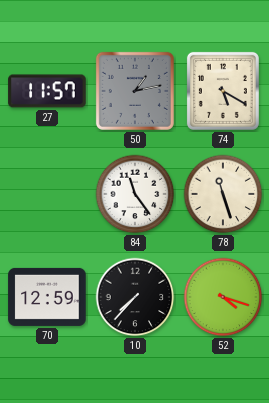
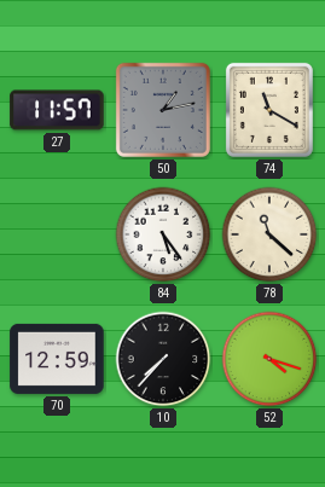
74: 5:20 -> 11:20 (269, 110)
84: 11:24 -> 5:24 (163, 234)
78: 11:27 -> 11:22 (269, 234)
